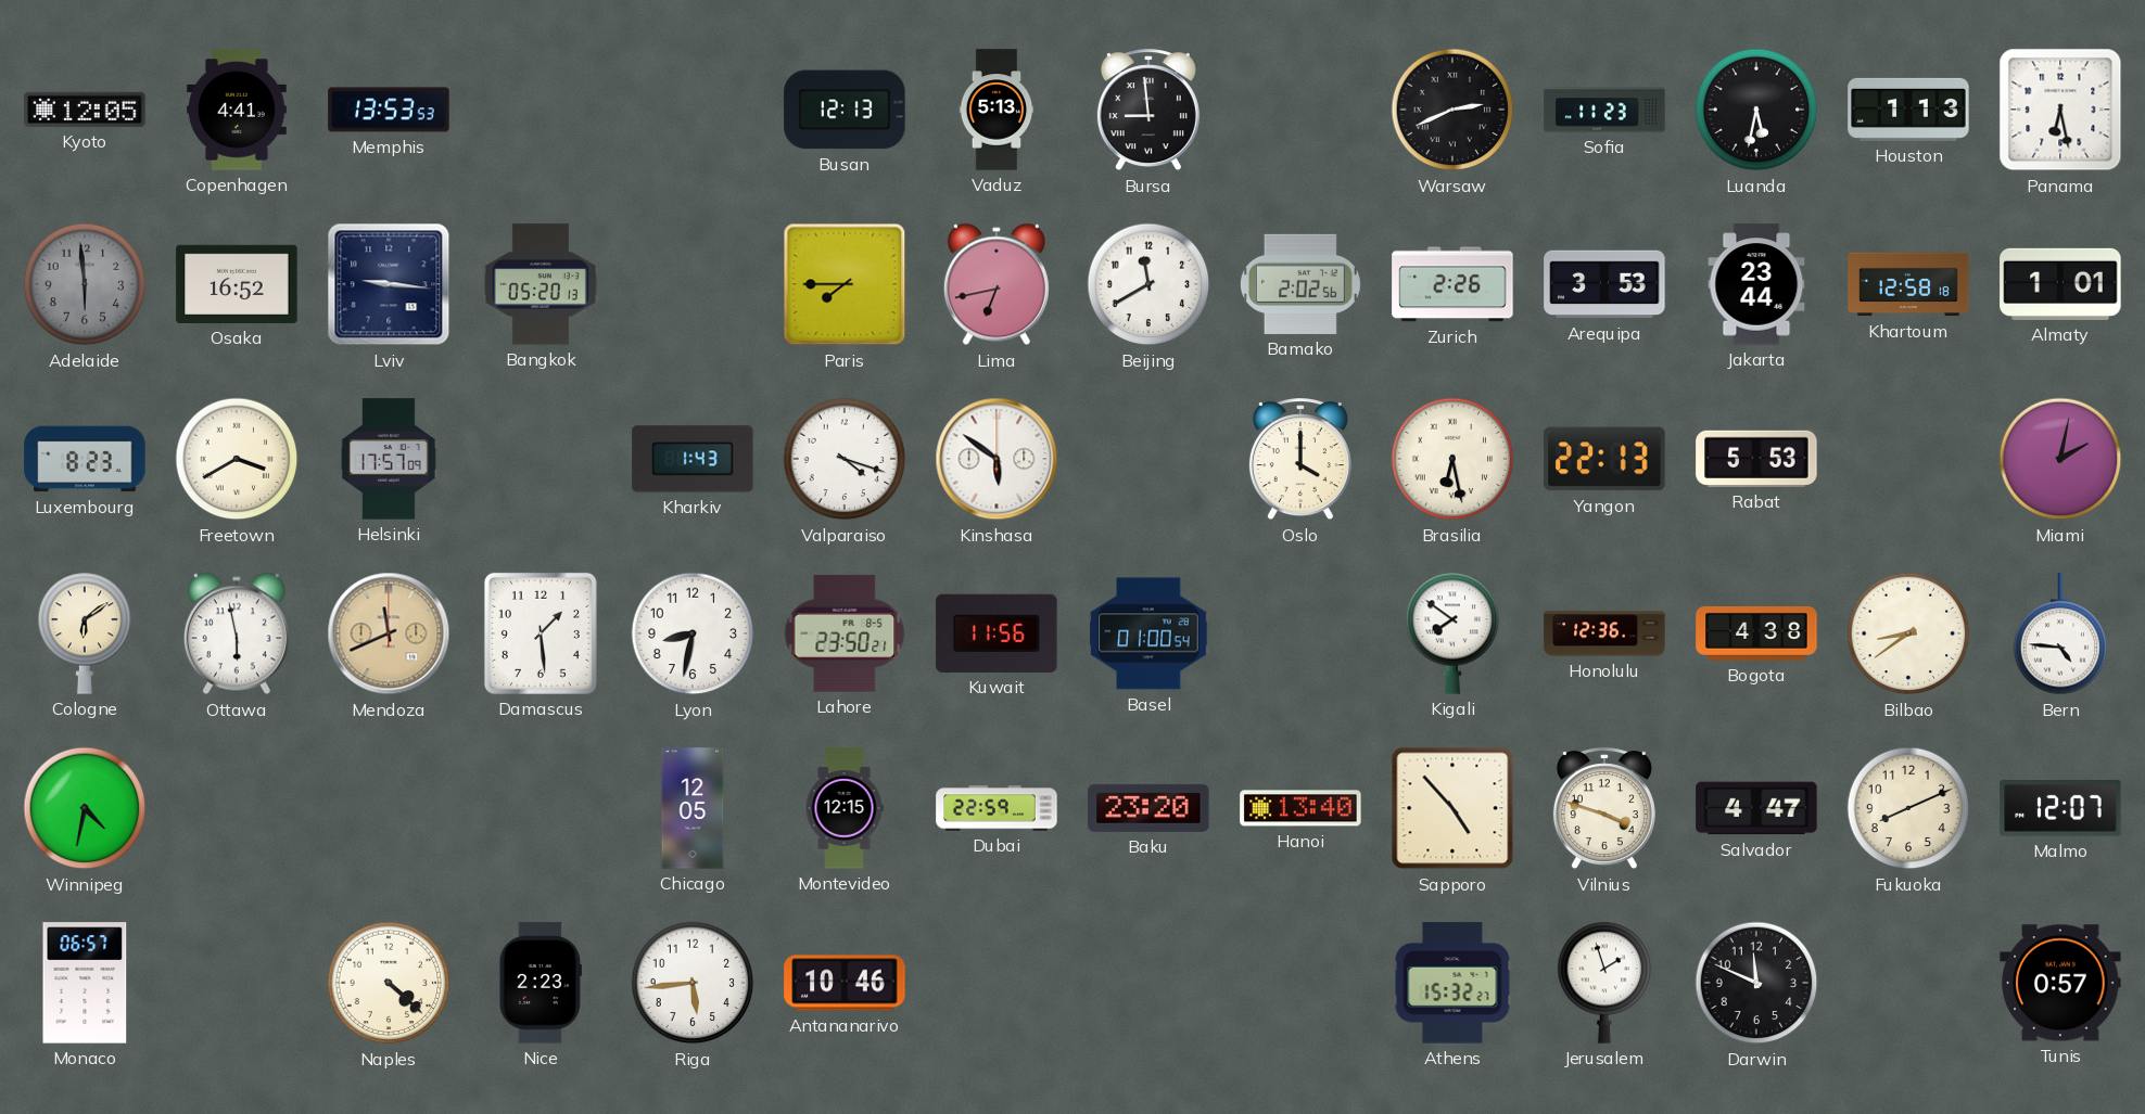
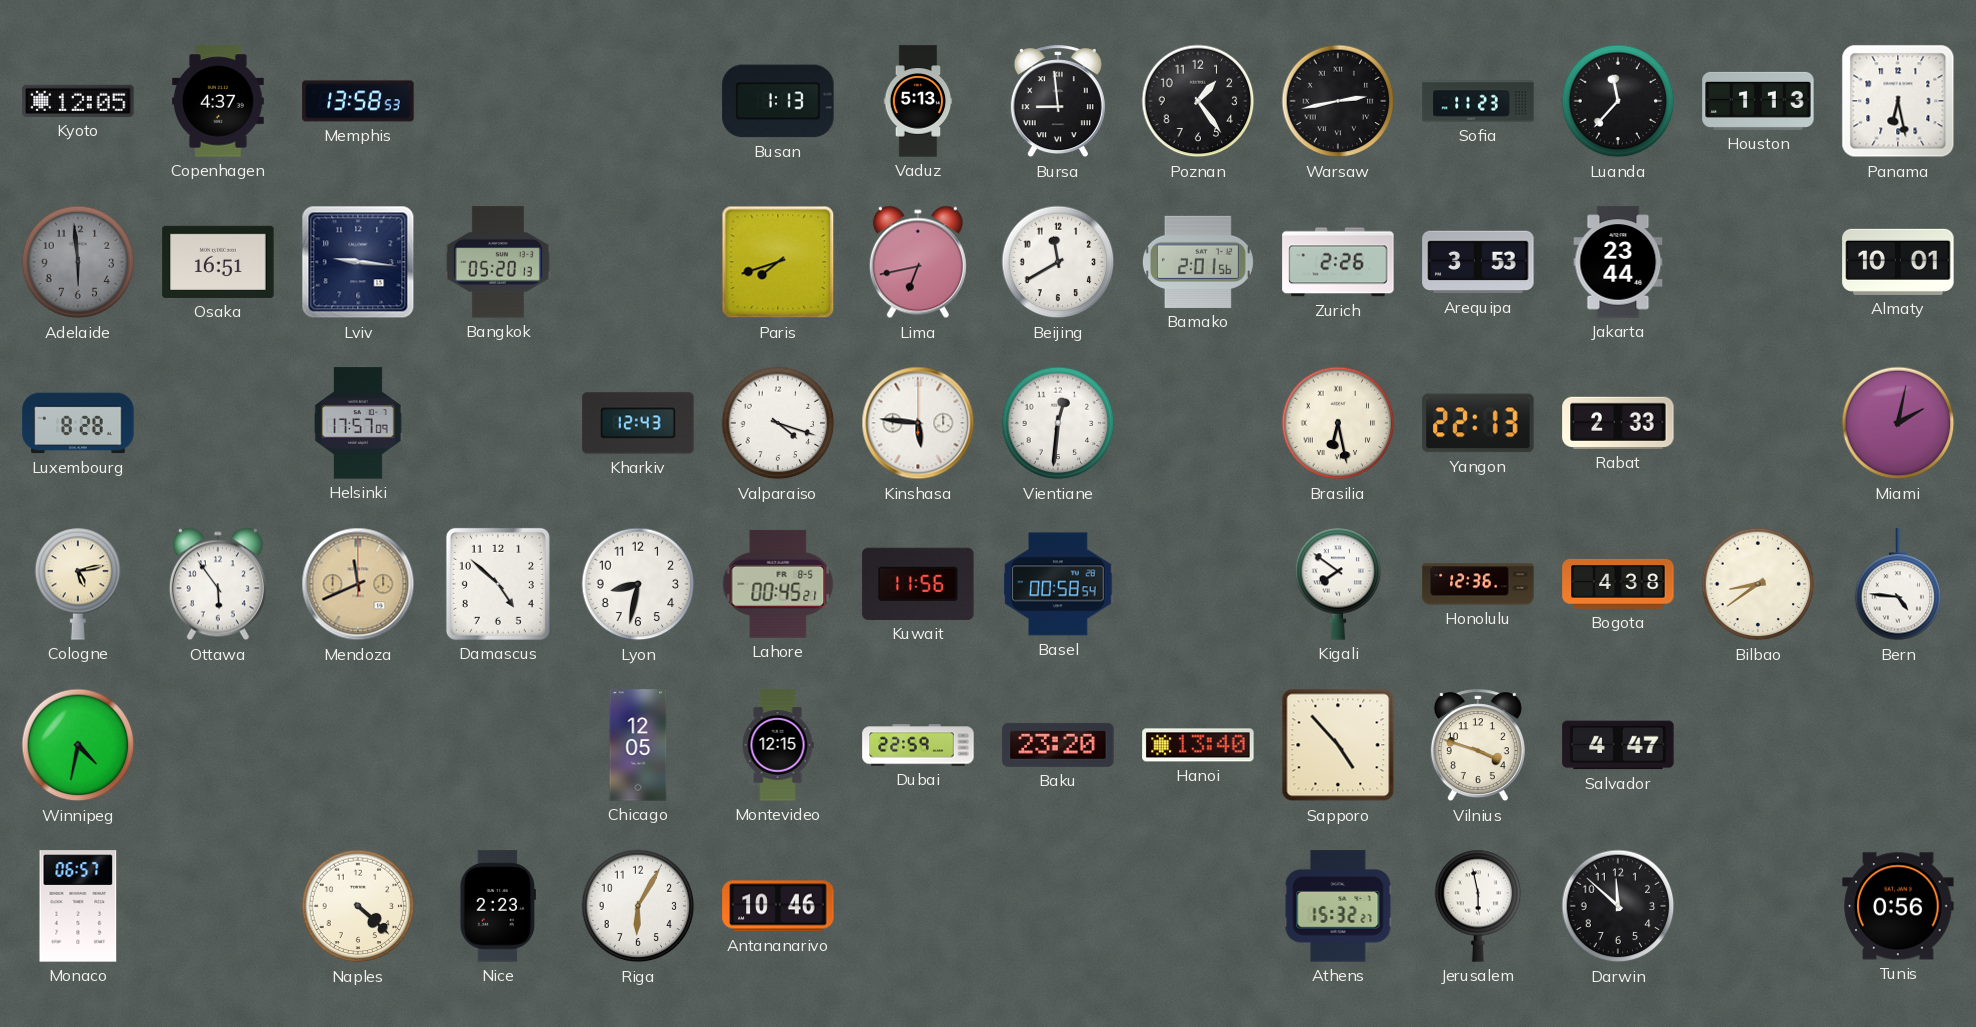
Copenhagen: 4:41 -> 4:37 (218, 101)
Memphis: 13:53 -> 13:58 (358, 101)
Busan: 12:13 -> 1:13 (778, 101)
Poznan: none -> 1:24 (1198, 101)
Warsaw: 2:41 -> 2:43 (1338, 101)
Luanda: 5:32 -> 11:37 (1618, 101)
Osaka: 16:52 -> 16:51 (218, 262)
Paris: 7:45 -> 7:42 (778, 262)
Bamako: 2:02 -> 2:01 (1198, 262)
Khartoum: 12:58 -> none (1908, 284)
Almaty: 1:01 -> 10:01 (1898, 262)
Luxembourg: 8:23 -> 8:28 (78, 423)
Freetown: 3:40 -> none (237, 459)
Kharkiv: 1:43 -> 12:43 (638, 423)
Kinshasa: 5:51 -> 5:46 (918, 423)
Vientiane: none -> 12:31 (1058, 423)
Oslo: 4:00 -> none (1300, 460)
Rabat: 5:53 -> 2:33 (1618, 423)
Cologne: 6:09 -> 5:13 (78, 584)
Ottawa: 5:58 -> 5:54 (218, 584)
Damascus: 1:29 -> 4:52 (498, 584)
Lahore: 23:50 -> 00:45 (778, 584)
Basel: 01:00 -> 00:58 (1058, 584)
Fukuoka: 8:11 -> none (1908, 808)
Malmo: 12:07 -> none (2060, 809)
Riga: 5:44 -> 6:05 (638, 906)
Jerusalem: 1:57 -> 5:58 (1478, 906)
Darwin: 11:49 -> 11:52 (1618, 906)
Tunis: 0:57 -> 0:56 (1898, 906)
